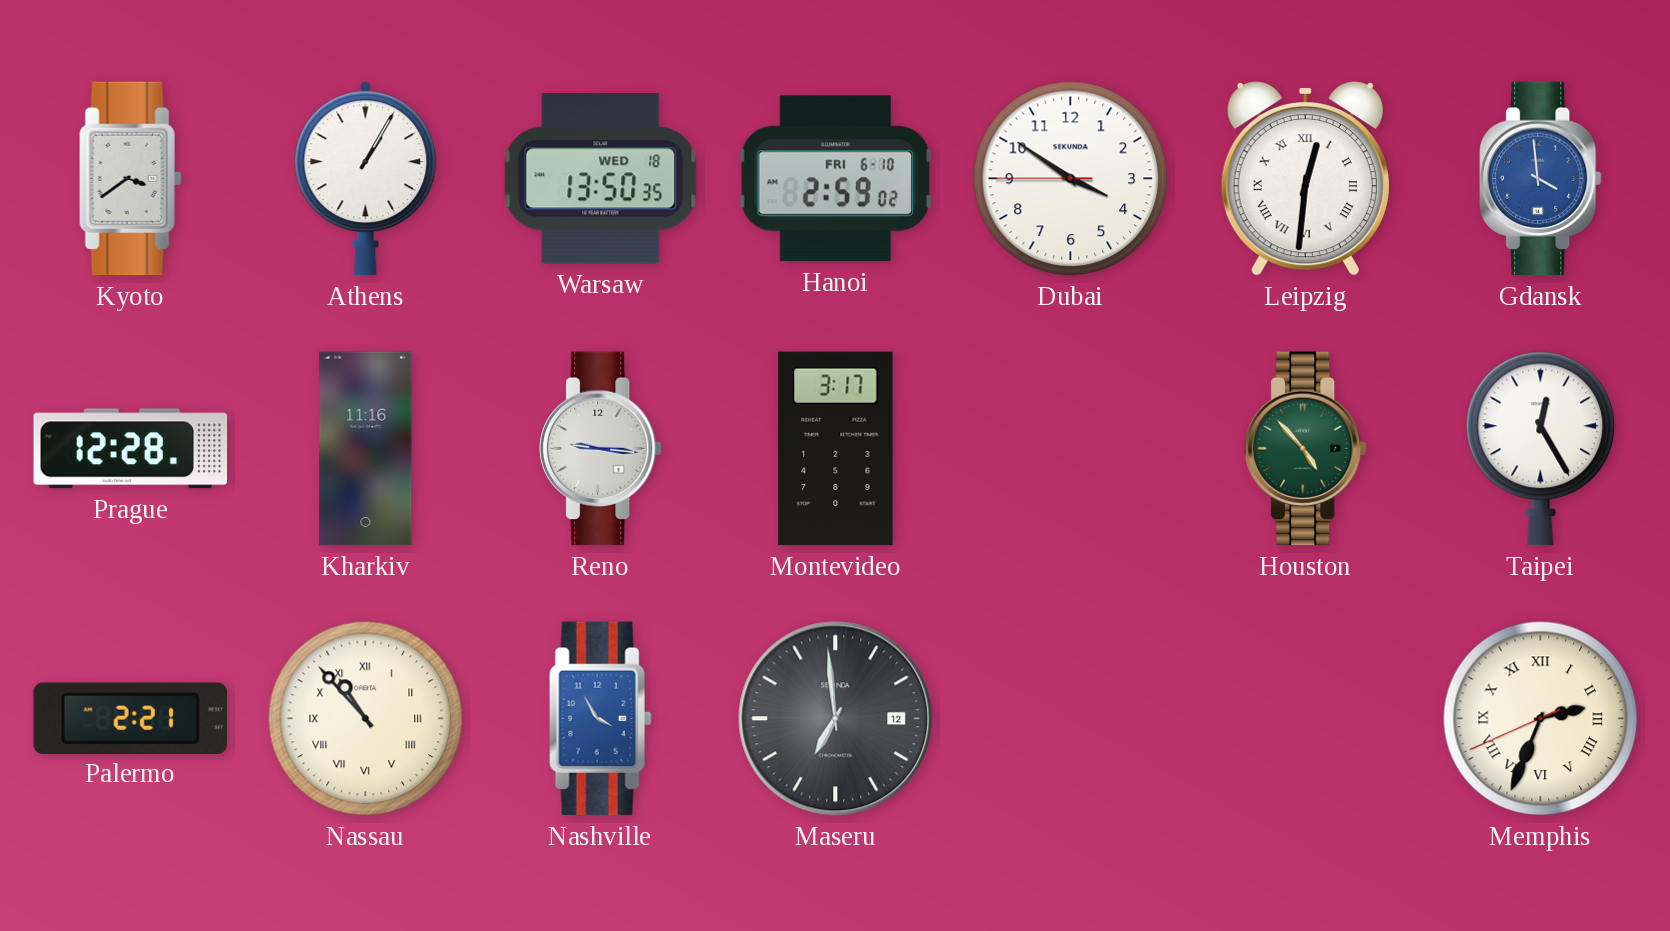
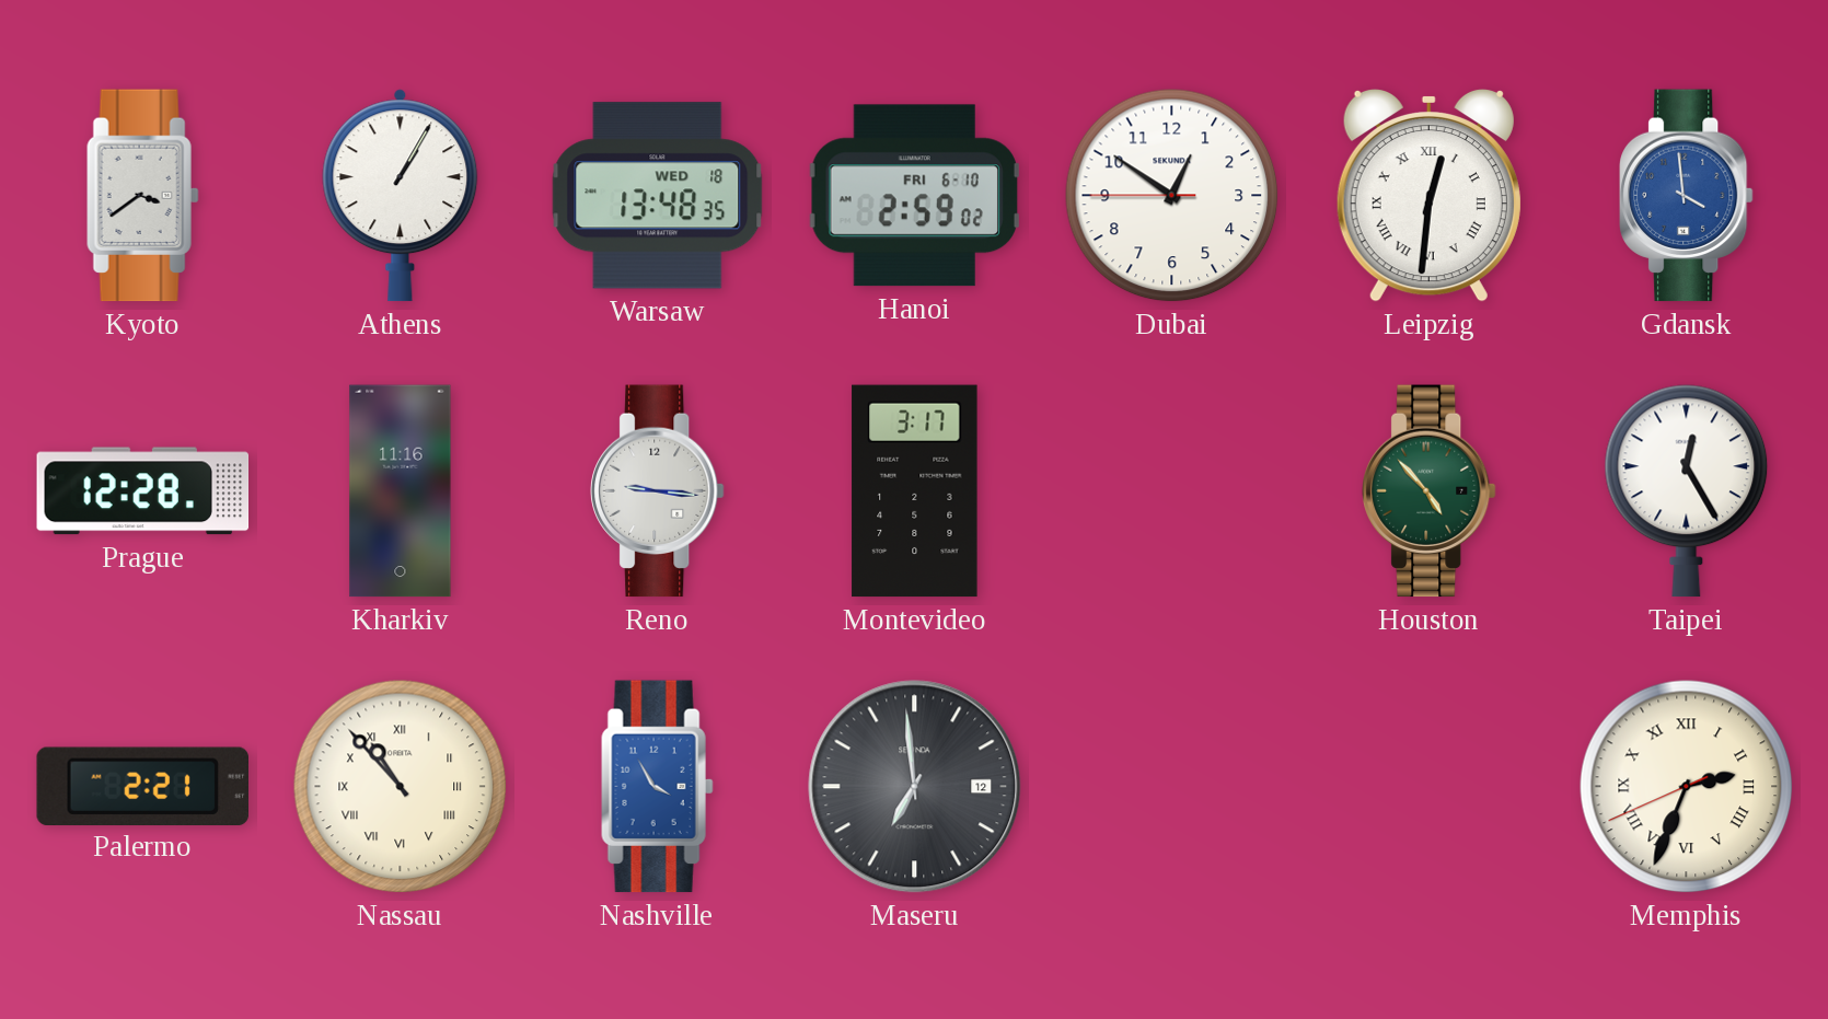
Warsaw: 13:50 -> 13:48 (658, 196)
Dubai: 3:50 -> 12:50 (1172, 196)
